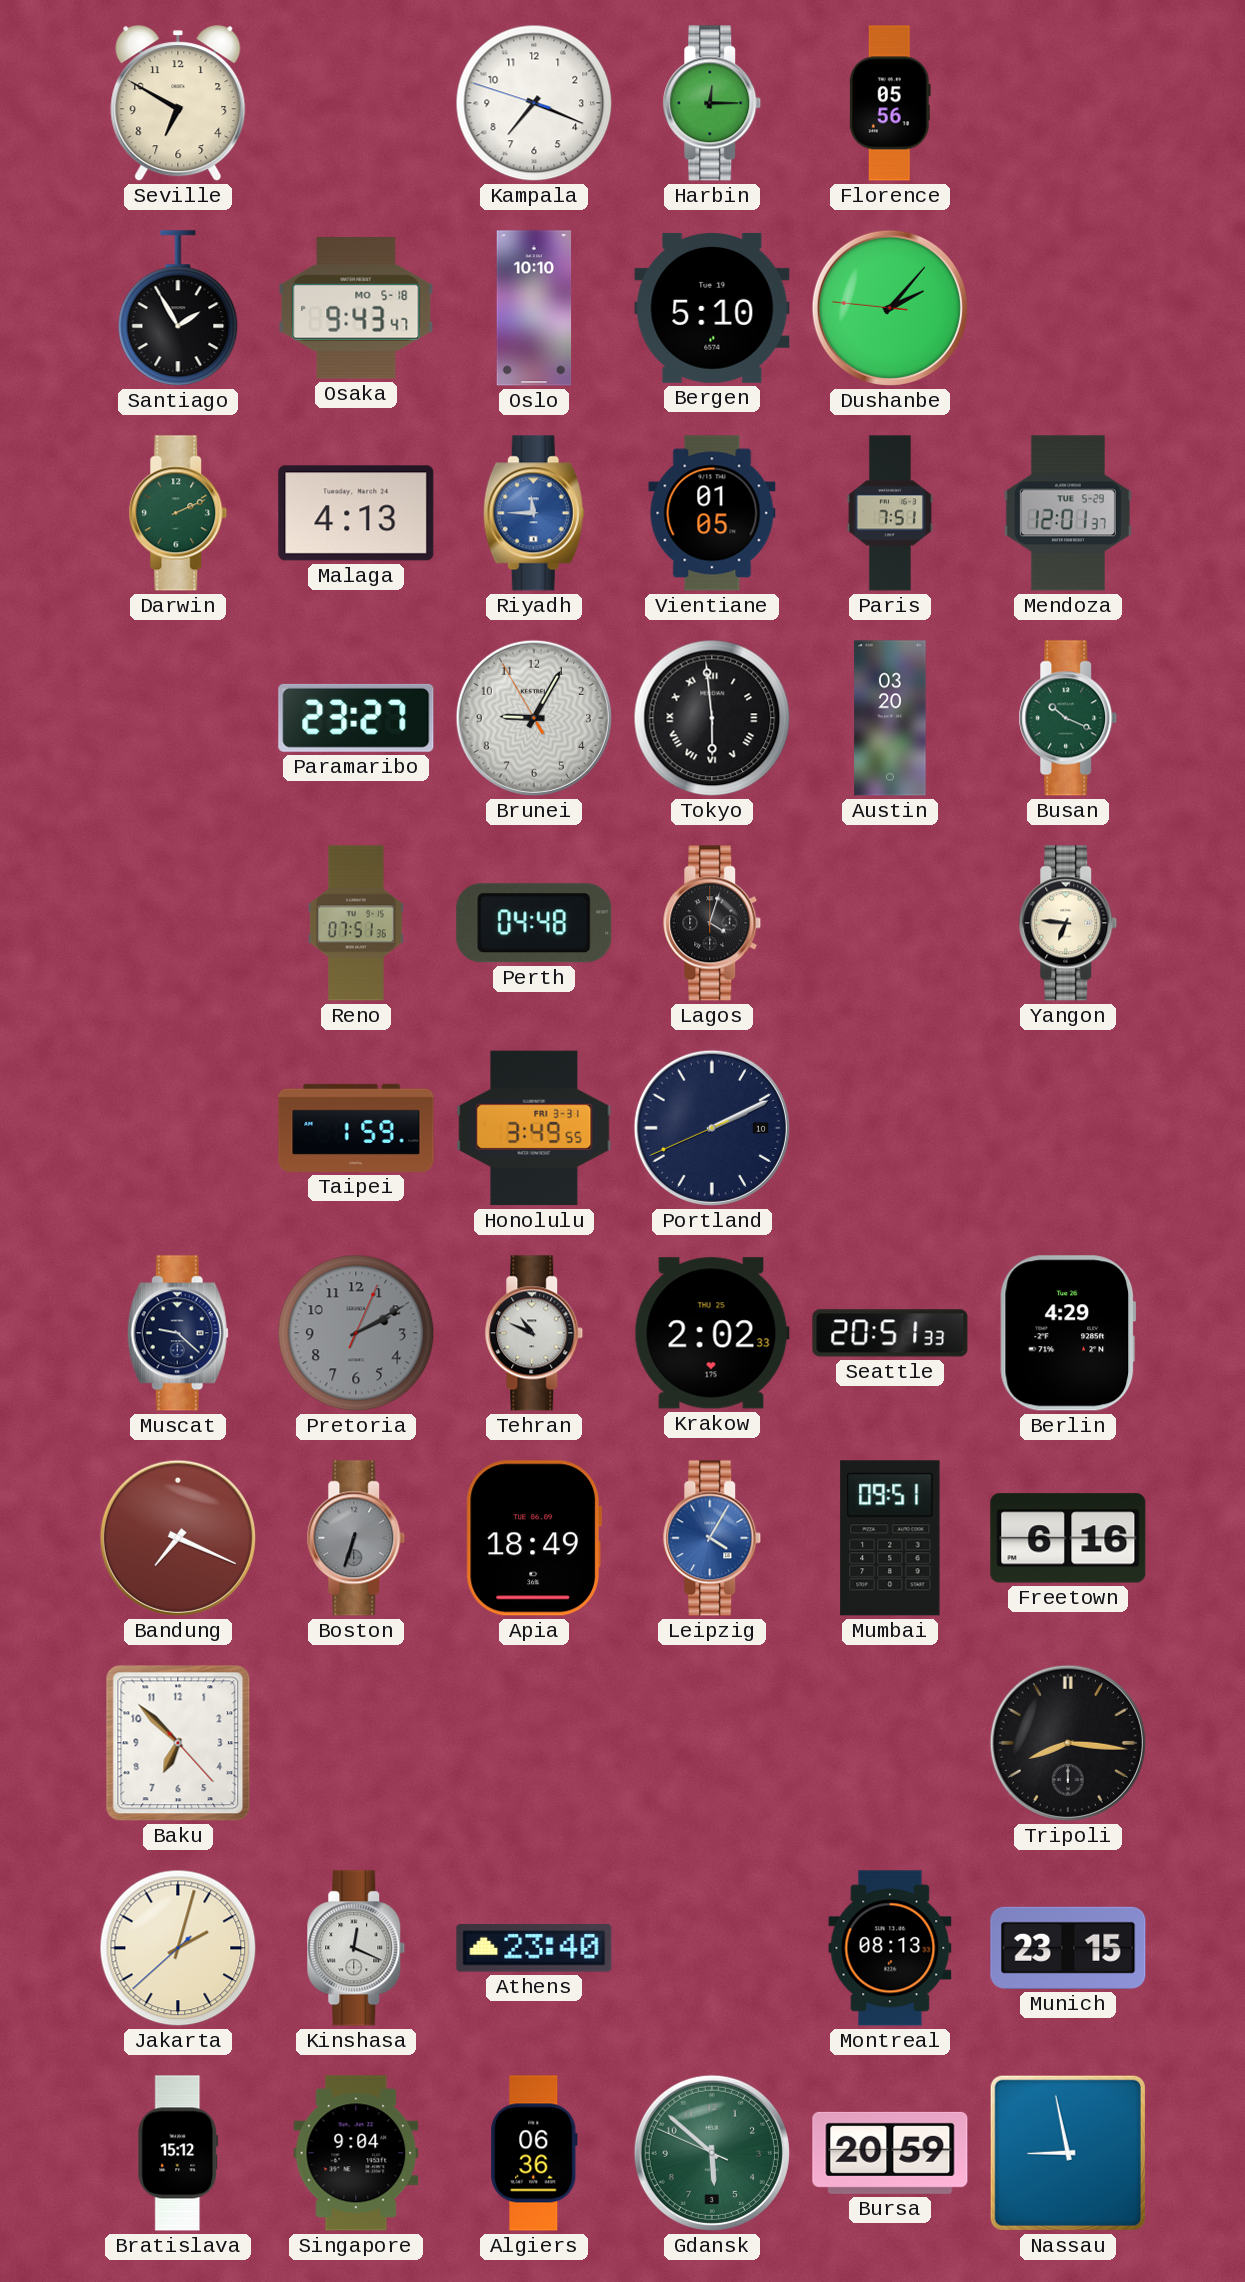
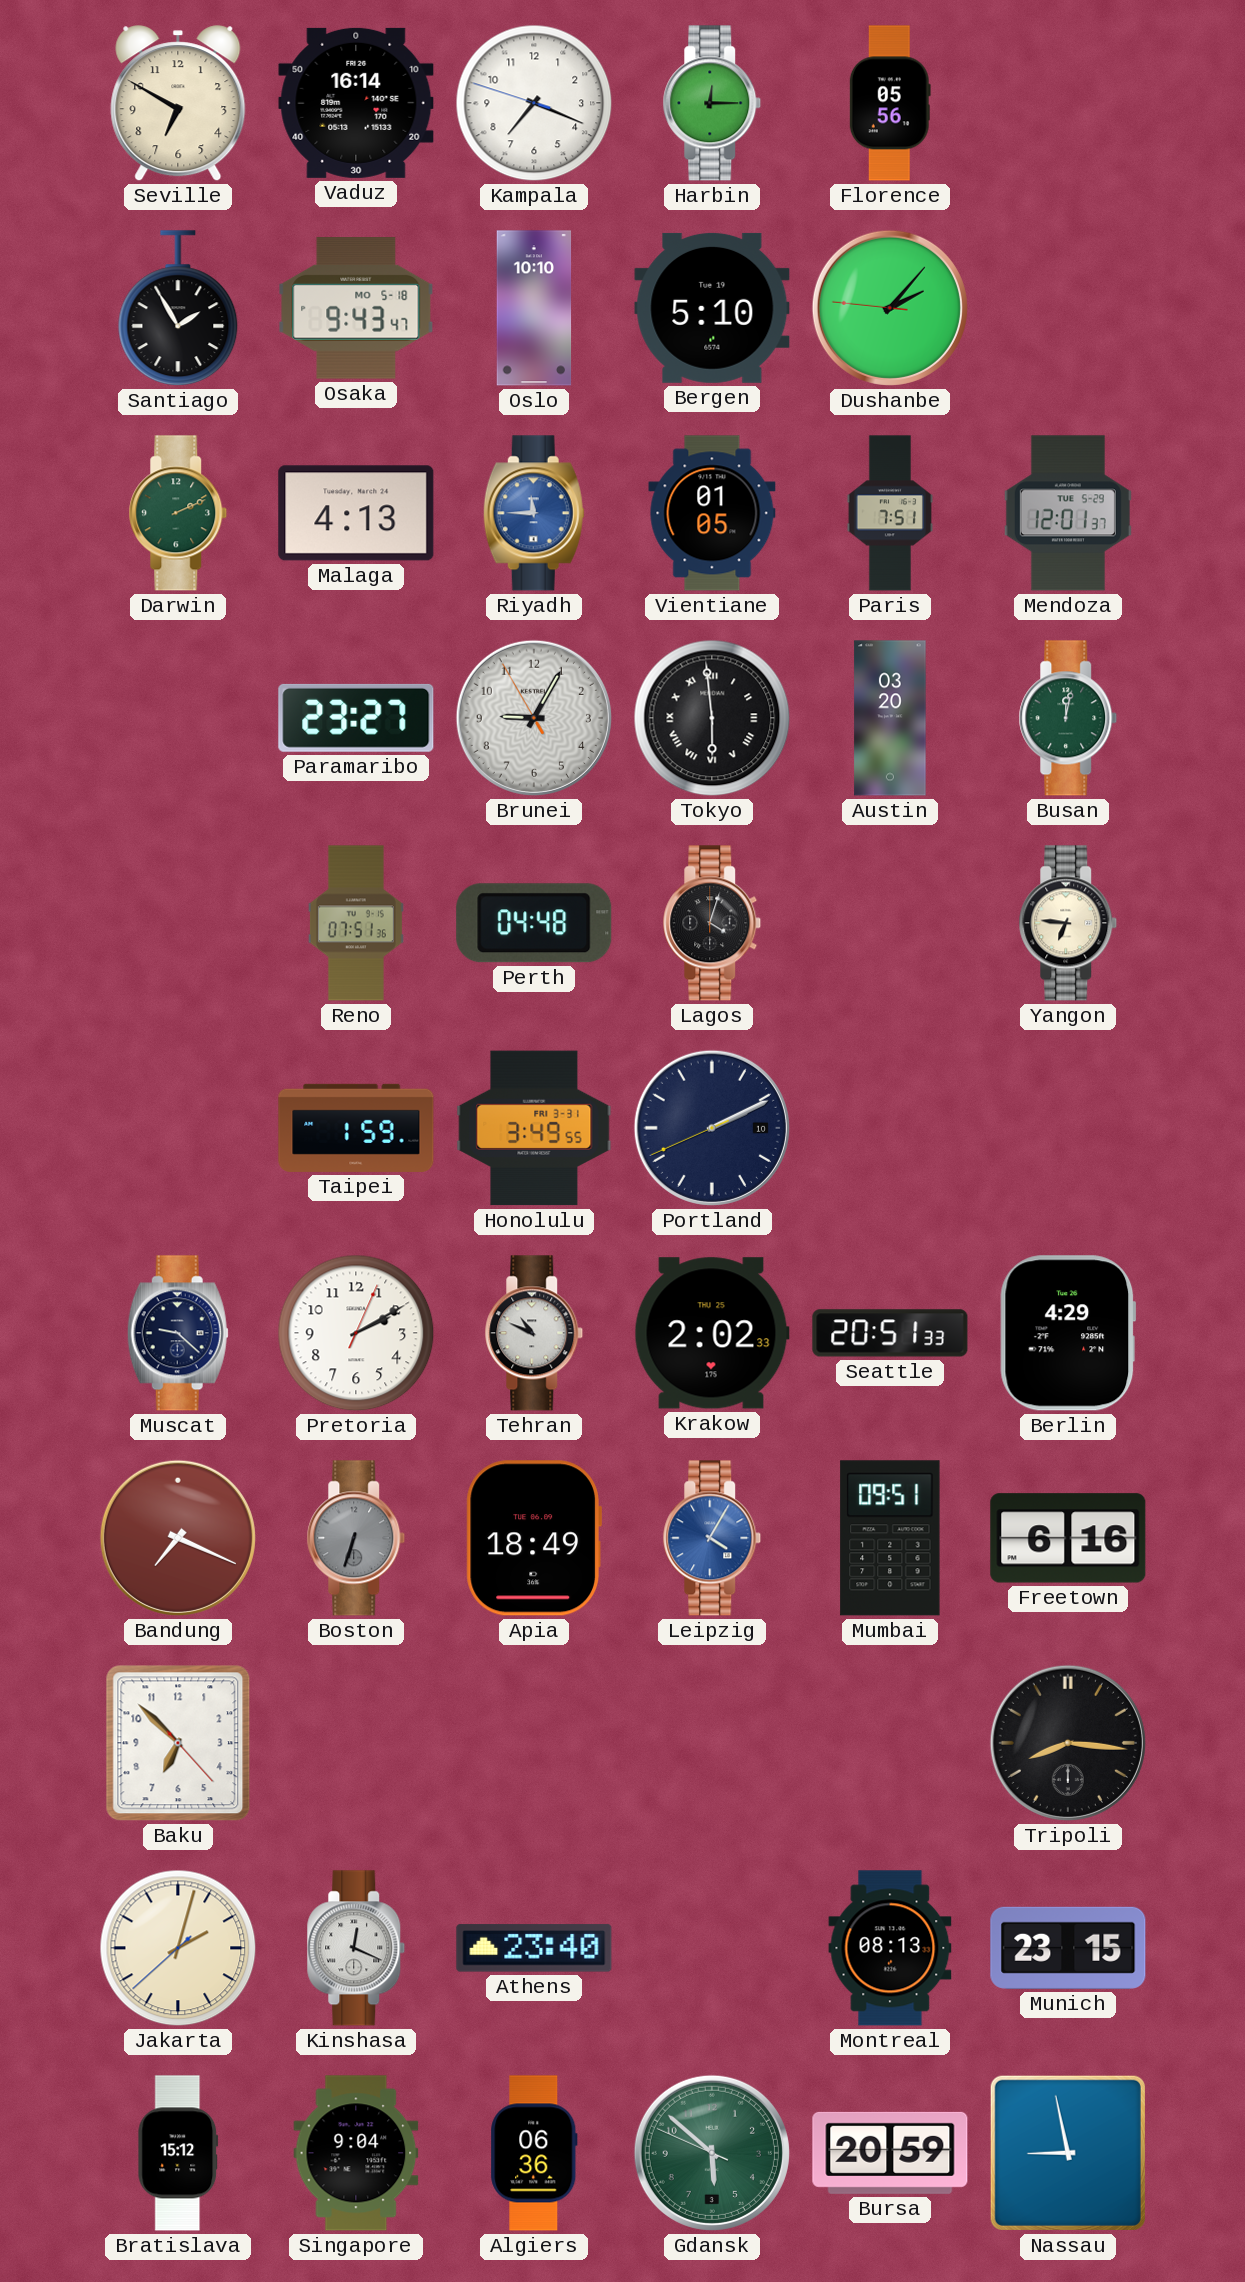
Vaduz: none -> 16:14 (356, 103)
Busan: 10:19 -> 12:02 (1068, 718)
Pretoria dial: grey -> white (356, 1333)
